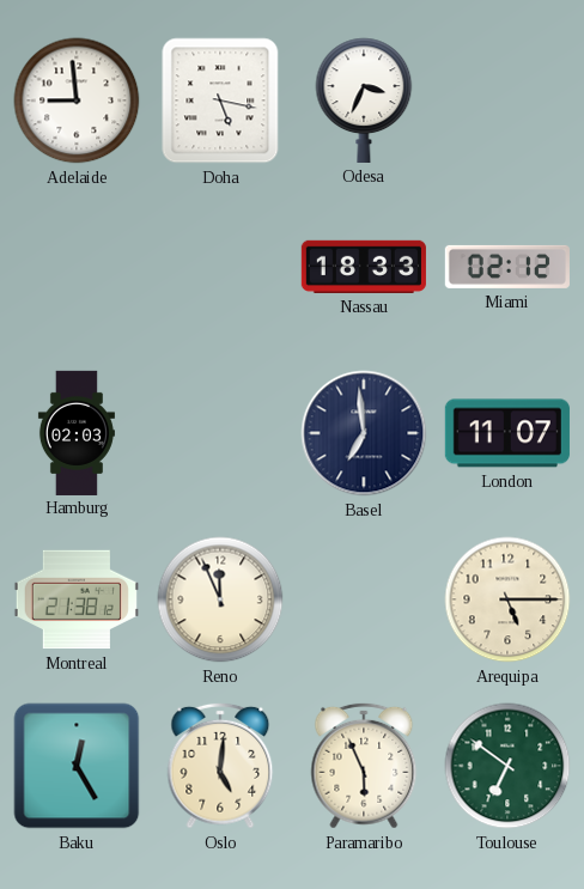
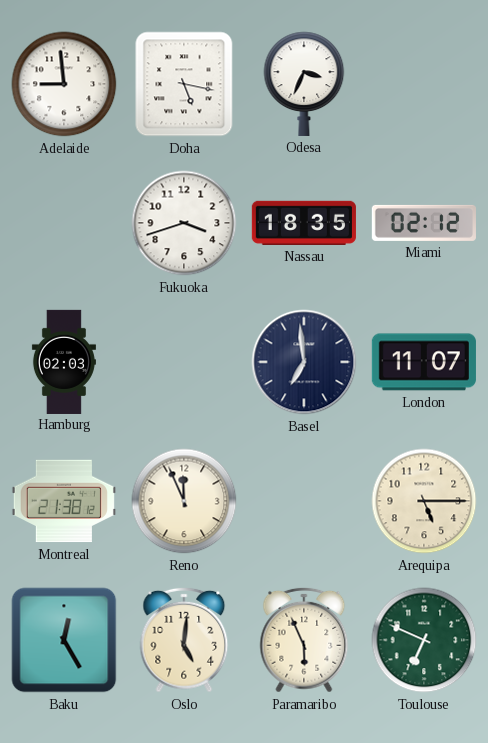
Fukuoka: none -> 3:42 (184, 223)
Nassau: 18:33 -> 18:35 (304, 223)
Toulouse: 6:51 -> 6:49 (424, 640)
